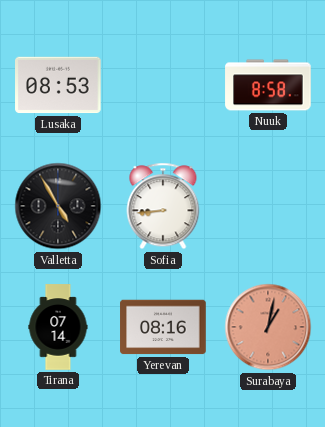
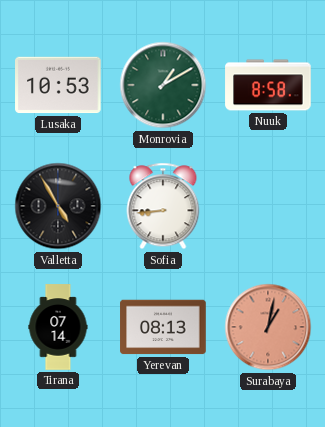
Lusaka: 08:53 -> 10:53 (58, 85)
Monrovia: none -> 1:10 (163, 85)
Yerevan: 08:16 -> 08:13 (163, 327)
